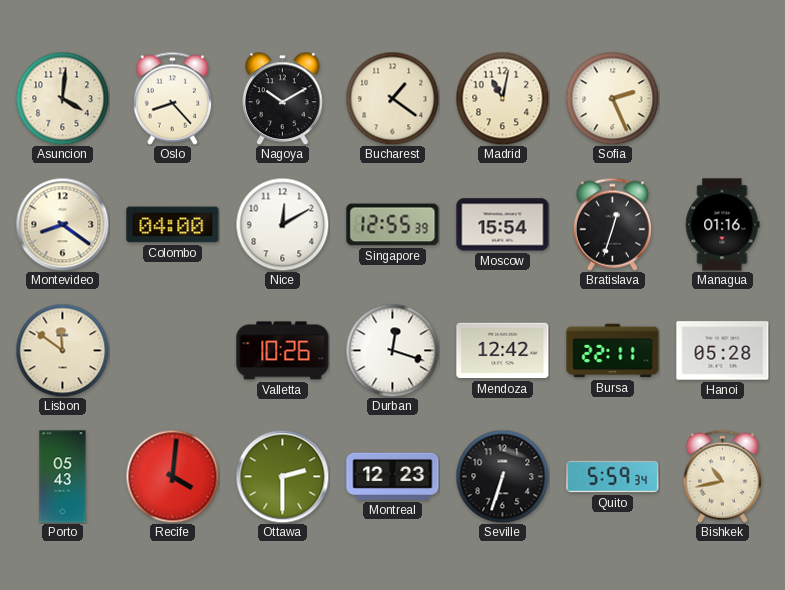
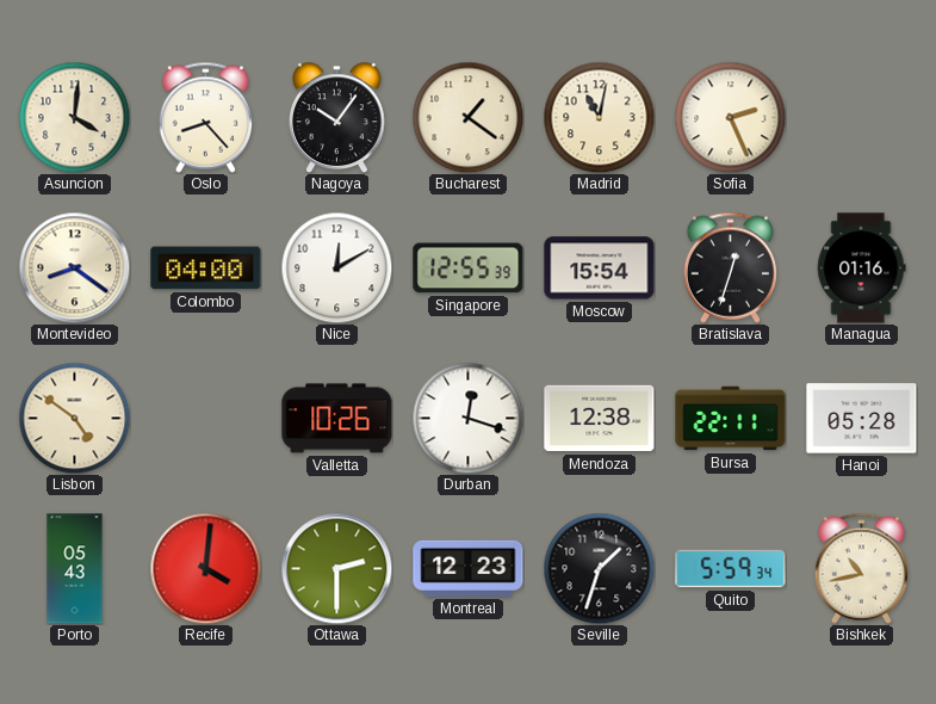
Nagoya: 10:10 -> 10:06 (337, 117)
Lisbon: 11:51 -> 4:51 (74, 418)
Mendoza: 12:42 -> 12:38 (600, 419)
Seville: 6:33 -> 1:33 (599, 568)
